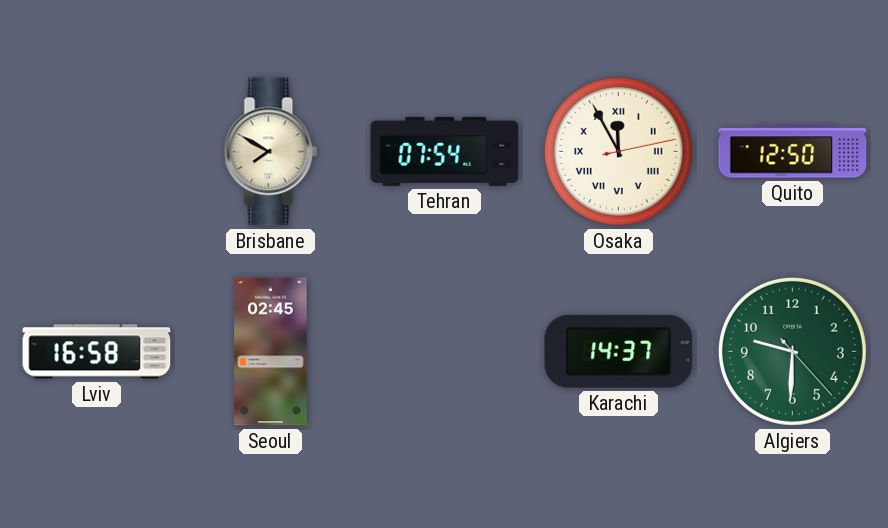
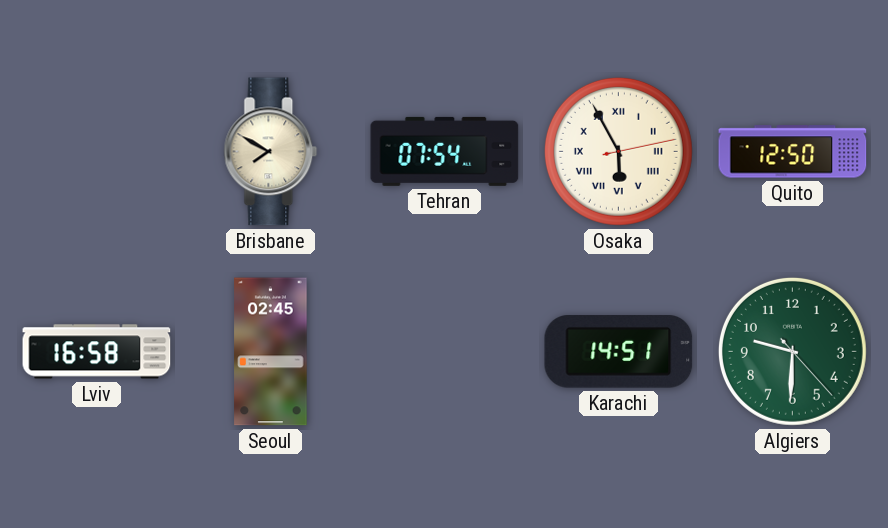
Osaka: 11:55 -> 5:55 (618, 151)
Karachi: 14:37 -> 14:51 (619, 352)
